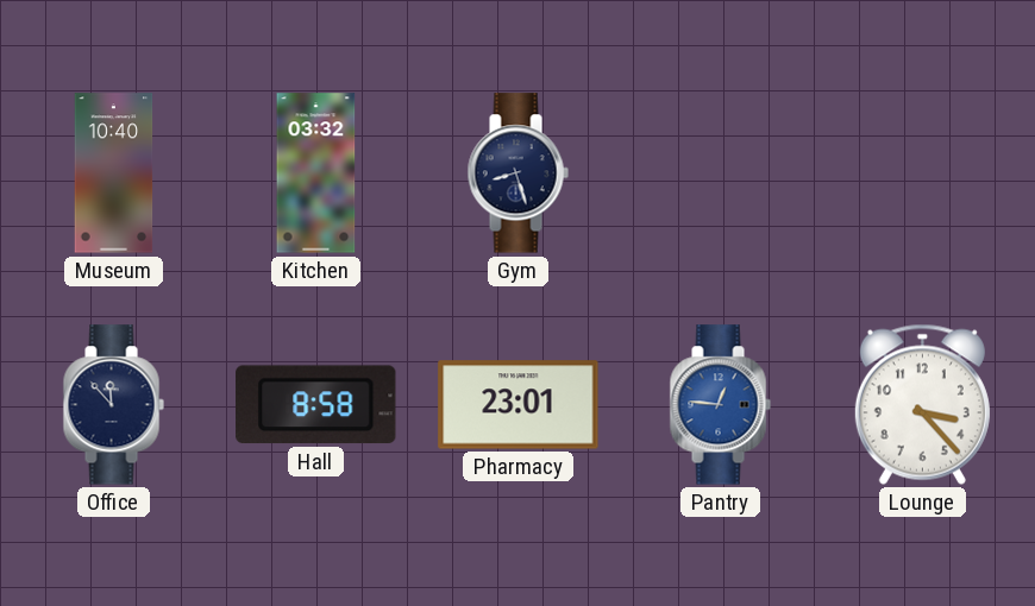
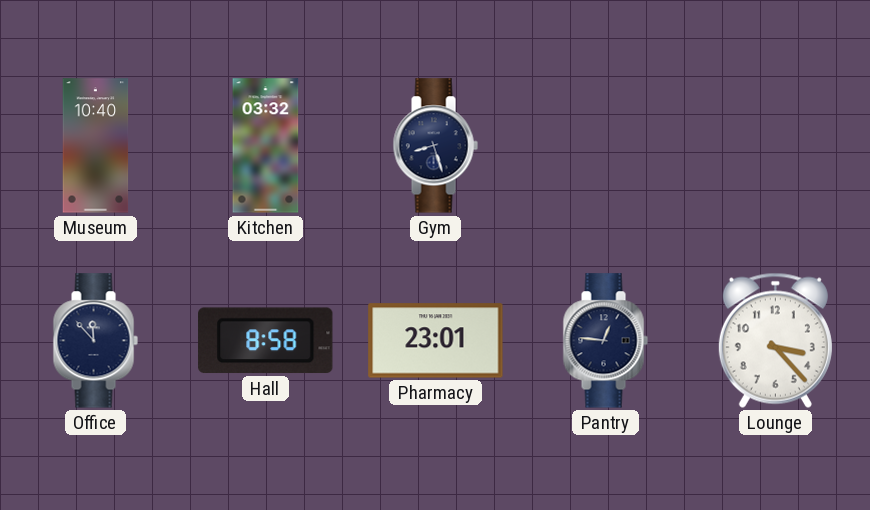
Pantry dial: blue -> navy (605, 341)
